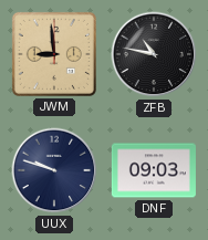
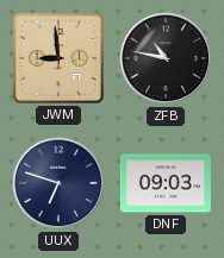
UUX: 9:48 -> 6:48 (58, 183)
